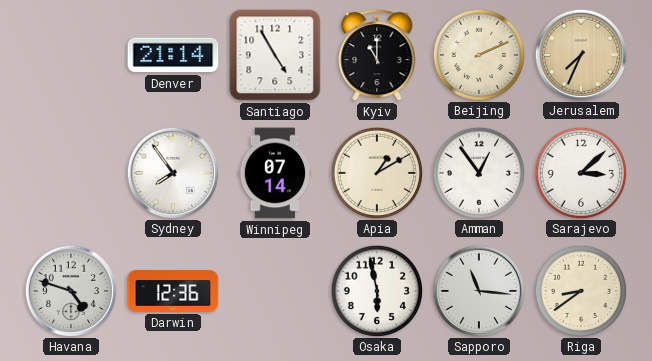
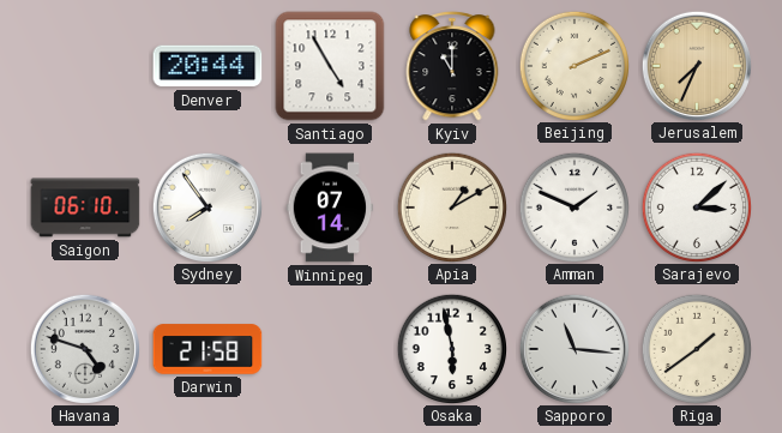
Denver: 21:14 -> 20:44 (207, 66)
Saigon: none -> 06:10 (85, 208)
Amman: 12:54 -> 1:49 (573, 206)
Darwin: 12:36 -> 21:58 (207, 349)
Riga: 8:39 -> 1:39 (696, 348)
